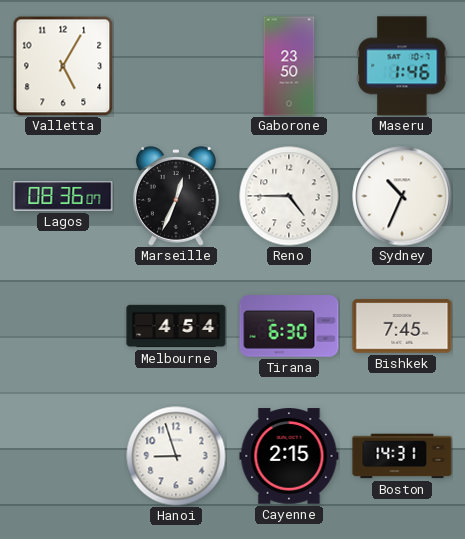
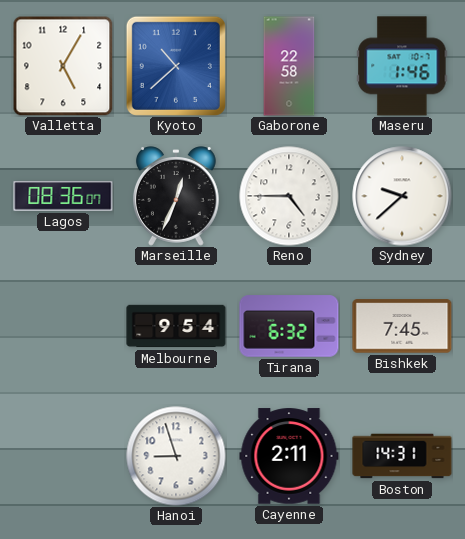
Kyoto: none -> 10:38 (176, 66)
Gaborone: 23:50 -> 22:58 (289, 66)
Sydney: 10:34 -> 9:38 (402, 196)
Melbourne: 4:54 -> 9:54 (176, 326)
Tirana: 6:30 -> 6:32 (289, 326)
Cayenne: 2:15 -> 2:11 (289, 456)
